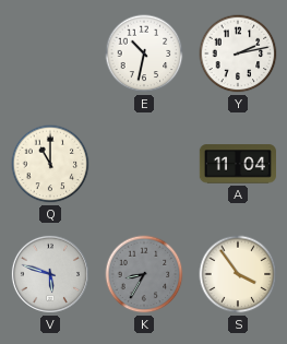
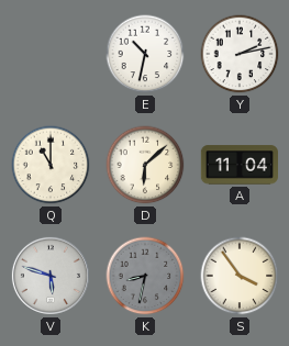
D: none -> 6:08 (145, 165)
K: 8:35 -> 8:32 (145, 276)
